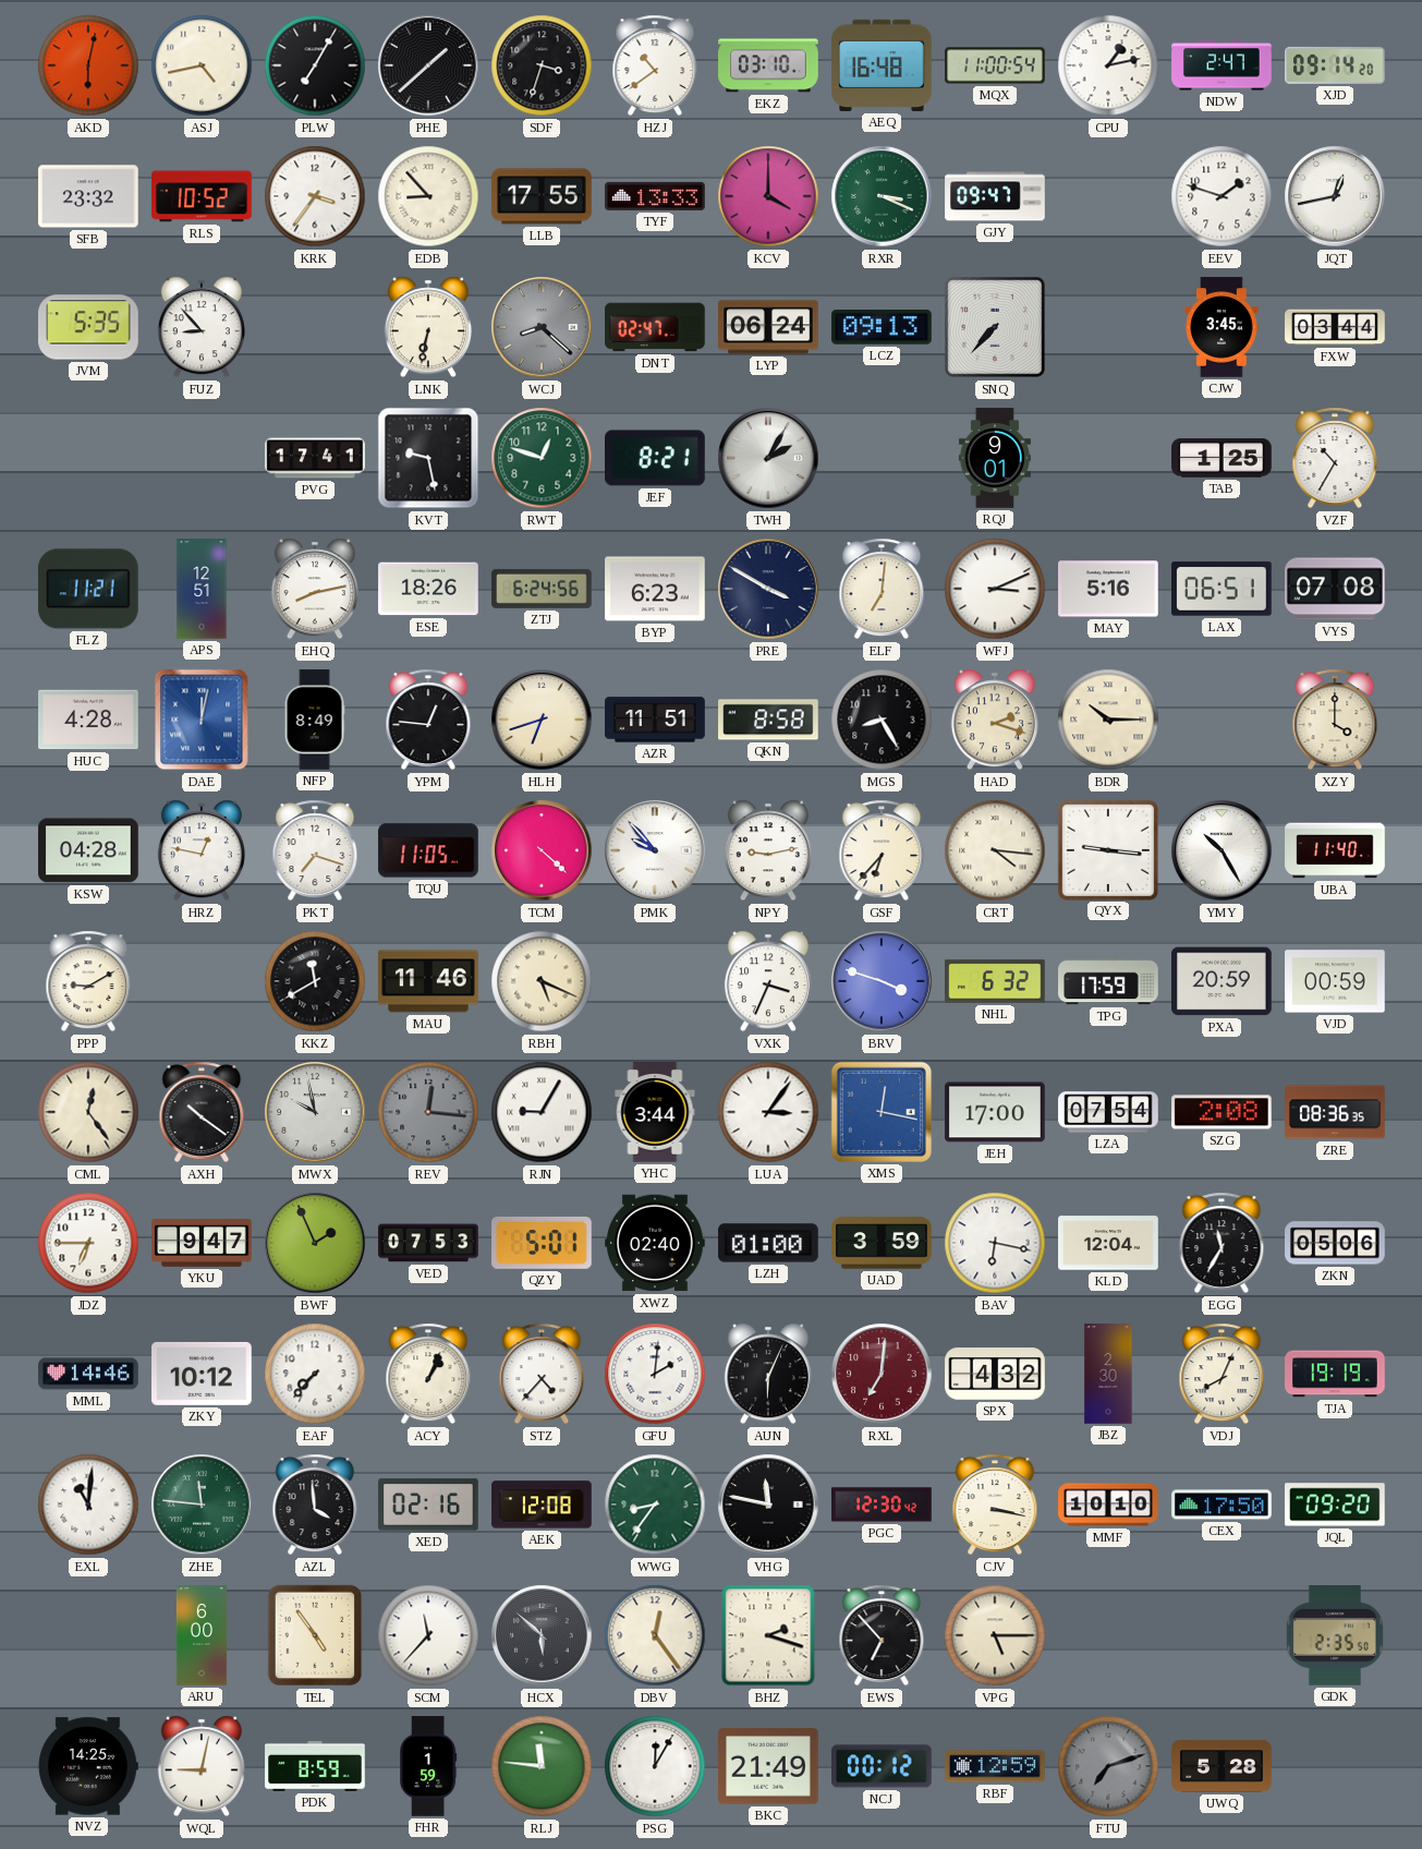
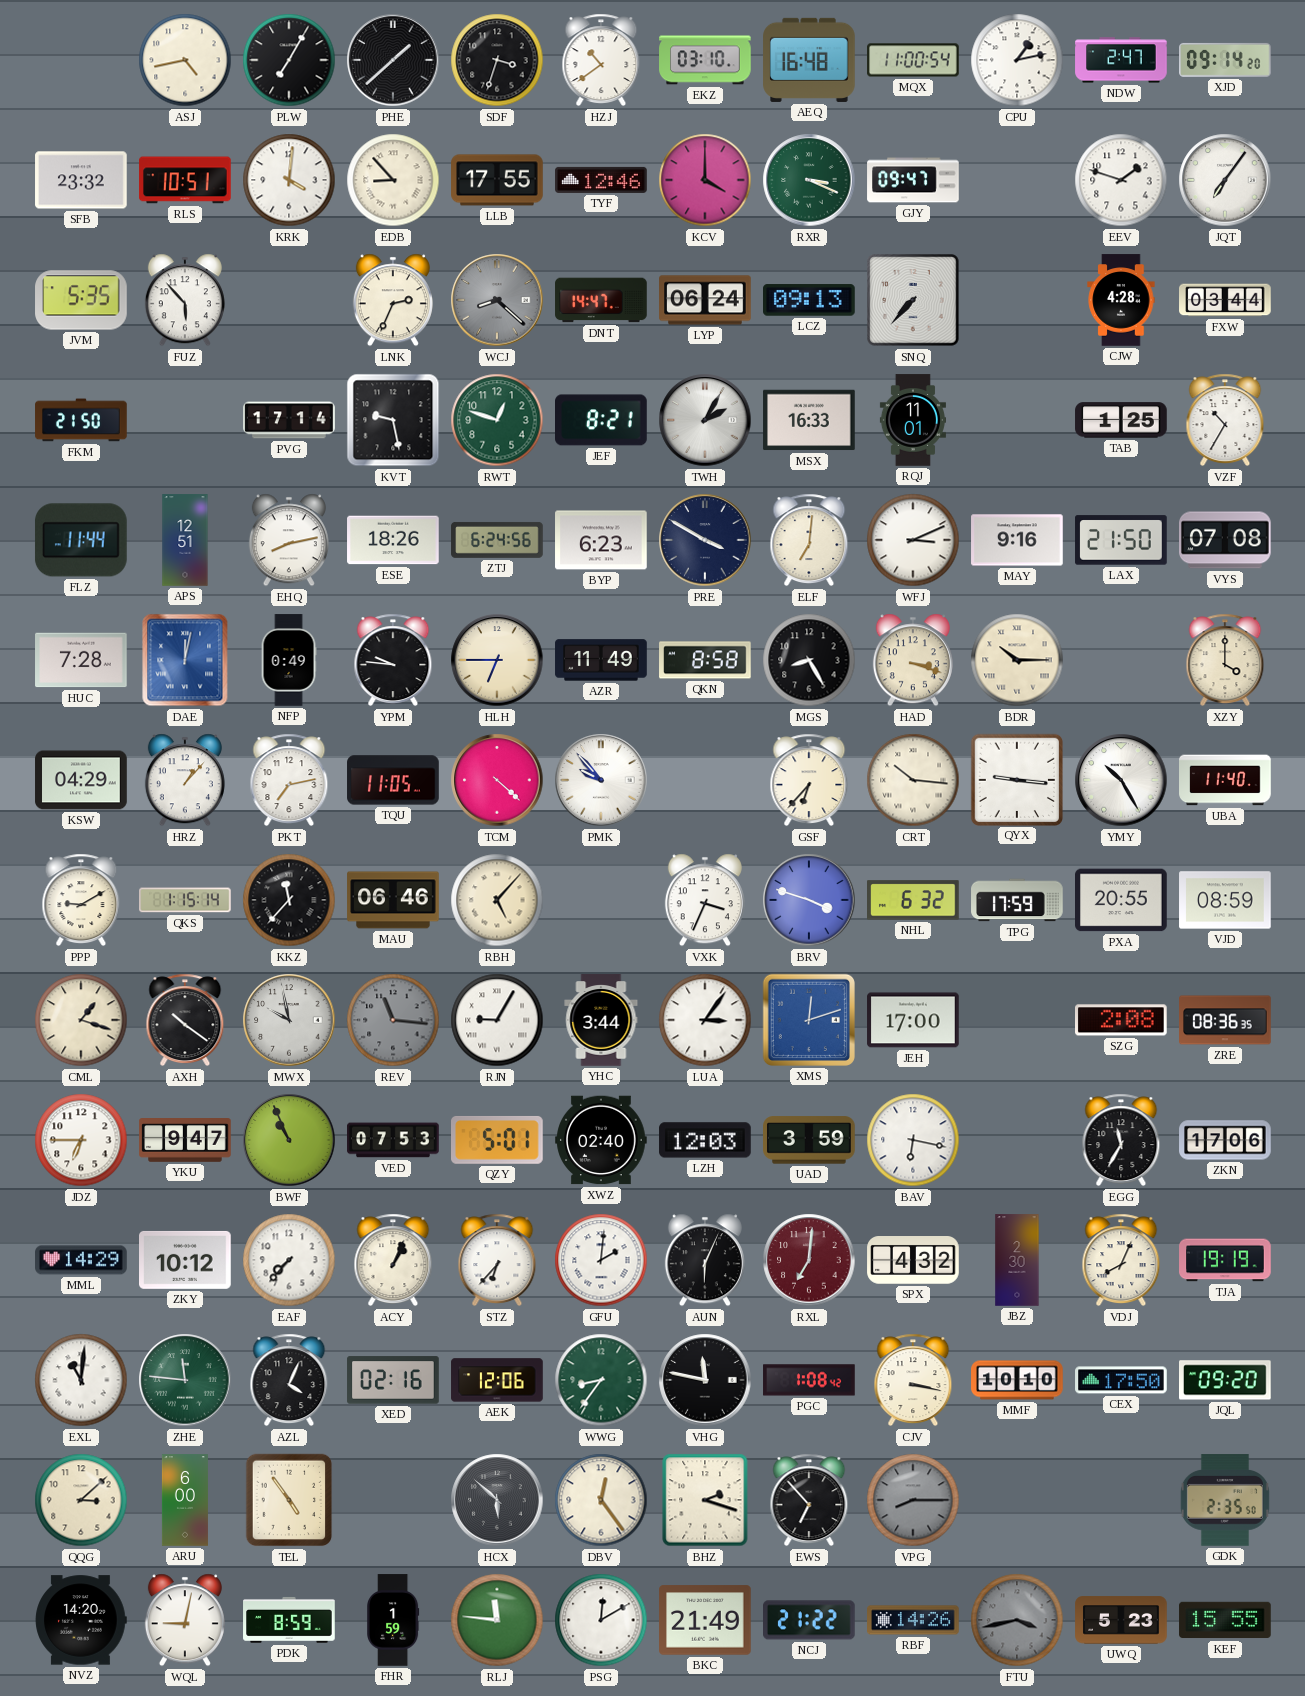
AKD: 6:02 -> none (88, 65)
RLS: 10:52 -> 10:51 (185, 180)
KRK: 3:36 -> 4:01 (289, 180)
TYF: 13:33 -> 12:46 (601, 180)
JQT: 12:43 -> 7:06 (1225, 180)
FUZ: 8:53 -> 5:53 (185, 300)
LNK: 6:32 -> 2:34 (393, 300)
DNT: 02:47 -> 14:47 (601, 300)
CJW: 3:45 -> 4:28 (1121, 300)
FKM: none -> 21:50 (81, 420)
PVG: 17:41 -> 17:14 (289, 420)
MSX: none -> 16:33 (809, 420)
RQJ: 9:01 -> 11:01 (913, 420)
FLZ: 11:21 -> 11:44 (81, 540)
MAY: 5:16 -> 9:16 (1017, 540)
LAX: 06:51 -> 21:50 (1121, 540)
HUC: 4:28 -> 7:28 (81, 660)
NFP: 8:49 -> 0:49 (289, 660)
YPM: 12:46 -> 9:46 (393, 660)
HLH: 6:42 -> 6:45 (497, 660)
AZR: 11:51 -> 11:49 (601, 660)
HAD: 2:18 -> 3:18 (913, 660)
KSW: 04:28 -> 04:29 (81, 780)
HRZ: 12:47 -> 1:07 (185, 780)
PKT: 7:18 -> 7:13 (289, 780)
NPY: 9:13 -> none (768, 850)
CRT: 4:16 -> 10:16 (913, 780)
QKS: none -> 1:15 (186, 900)
KKZ: 11:40 -> 11:37 (289, 900)
MAU: 11:46 -> 06:46 (393, 900)
RBH: 5:19 -> 5:07 (497, 900)
PXA: 20:59 -> 20:55 (1121, 900)
VJD: 00:59 -> 08:59 (1225, 900)
CML: 12:24 -> 1:18 (81, 1020)
REV: 12:16 -> 11:16 (393, 1020)
XMS: 12:17 -> 12:12 (809, 1020)
LZA: 07:54 -> none (1108, 1112)
BWF: 1:56 -> 10:56 (289, 1140)
LZH: 01:00 -> 12:03 (705, 1140)
KLD: 12:04 -> none (1108, 1243)
ZKN: 05:06 -> 17:06 (1225, 1140)
MML: 14:46 -> 14:29 (81, 1260)
STZ: 4:37 -> 6:37 (497, 1260)
AZL: 3:59 -> 4:04 (289, 1380)
AEK: 12:08 -> 12:06 (497, 1380)
PGC: 12:30 -> 1:08 (809, 1380)
QQG: none -> 3:08 (81, 1500)
SCM: 11:37 -> none (428, 1635)
VPG: 5:15 -> 8:15 (913, 1500)
VPG dial: cream -> grey (913, 1500)
NVZ: 14:25 -> 14:20 (81, 1620)
PSG: 12:05 -> 12:10 (601, 1620)
NCJ: 00:12 -> 21:22 (810, 1620)
RBF: 12:59 -> 14:26 (913, 1620)
FTU: 7:12 -> 3:43 (1017, 1620)
UWQ: 5:28 -> 5:23 (1121, 1620)
KEF: none -> 15:55 (1225, 1620)
